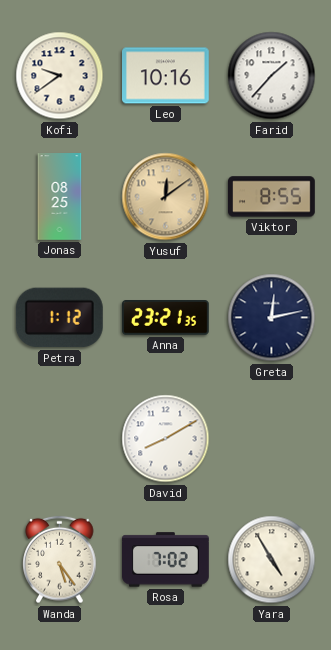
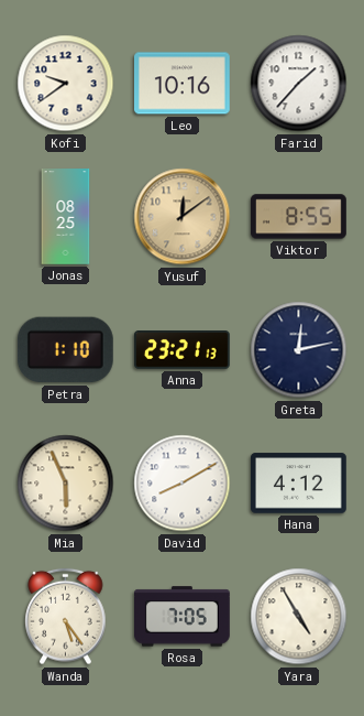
Petra: 1:12 -> 1:10 (65, 350)
Anna: 23:21:35 -> 23:21:13 (183, 350)
Mia: none -> 5:56 (66, 484)
Hana: none -> 4:12 (299, 484)
Rosa: 7:02 -> 7:05 (183, 617)
